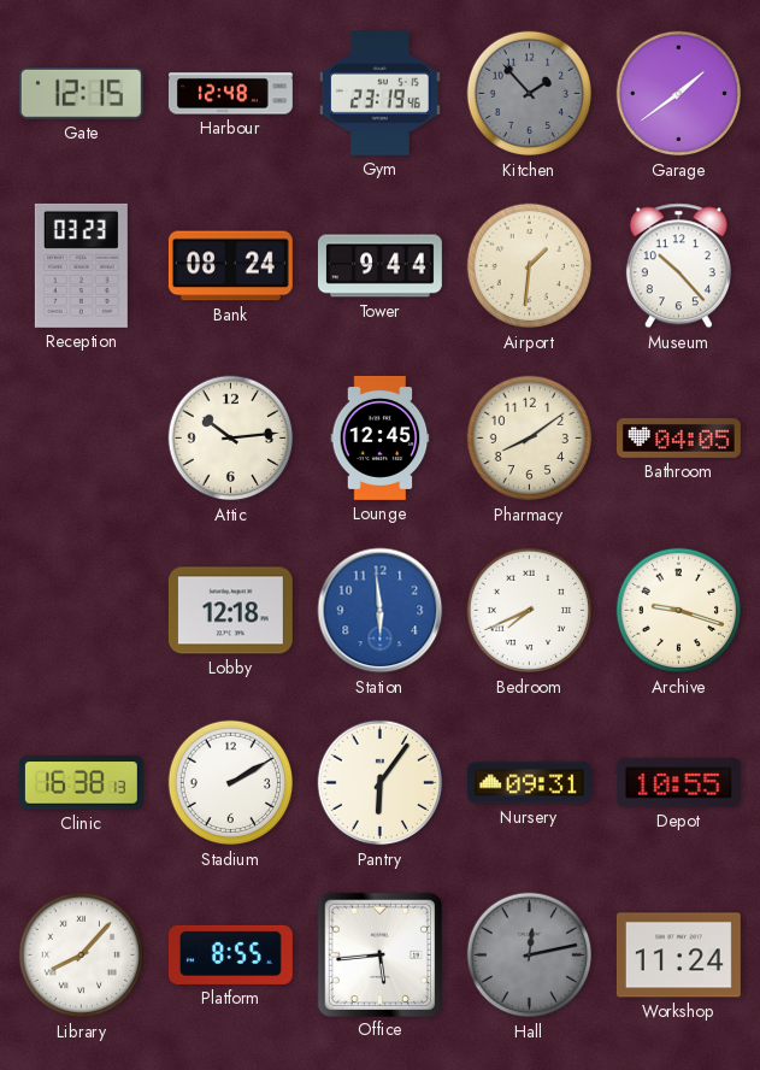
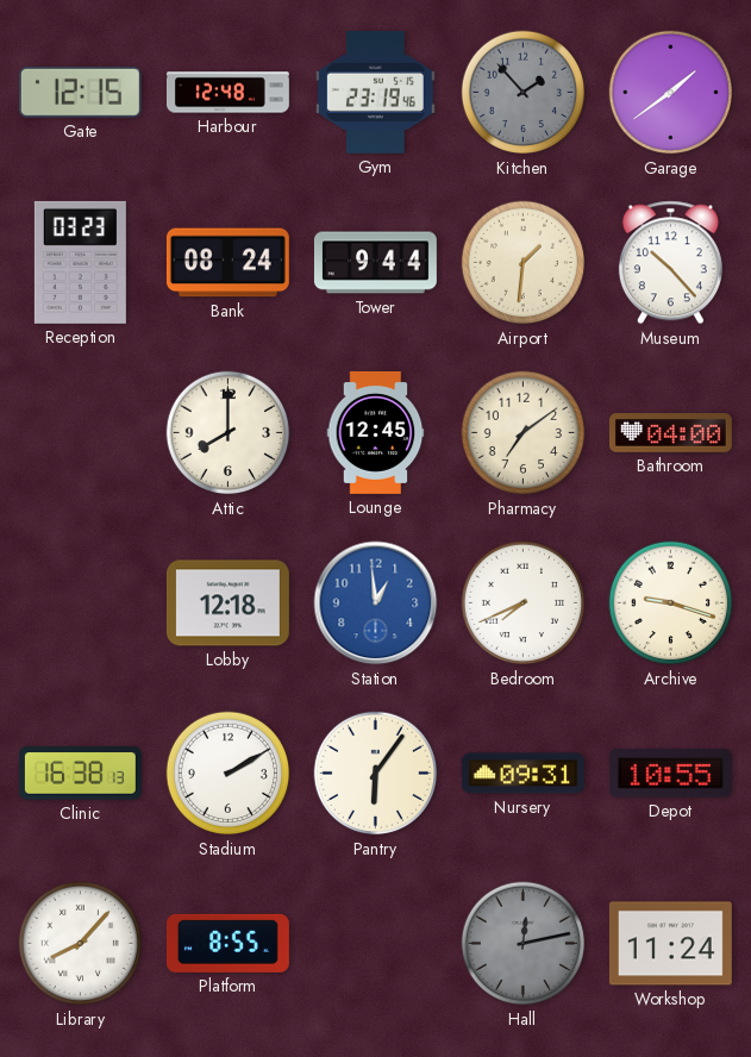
Attic: 10:14 -> 8:00 (229, 433)
Pharmacy: 8:09 -> 7:09 (524, 433)
Bathroom: 04:05 -> 04:00 (670, 433)
Station: 5:59 -> 12:59 (376, 603)
Office: 5:44 -> none (379, 954)
